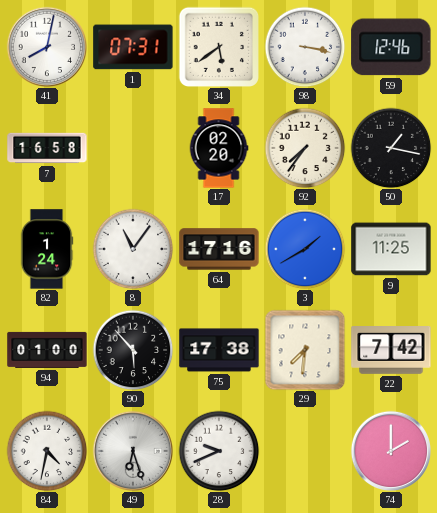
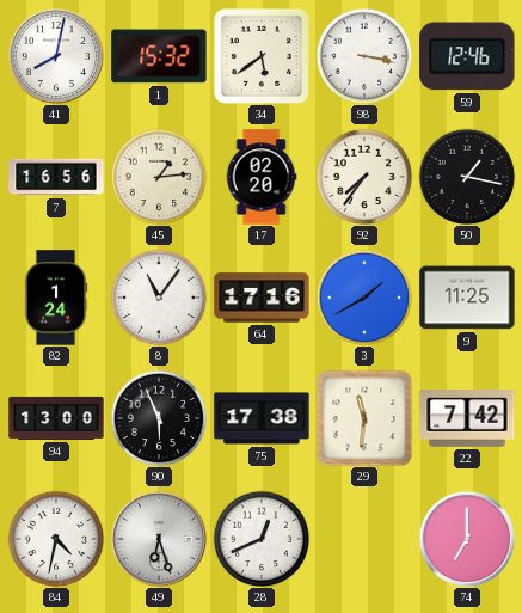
1: 07:31 -> 15:32 (159, 56)
7: 16:58 -> 16:56 (56, 177)
45: none -> 1:14 (159, 177)
94: 01:00 -> 13:00 (56, 418)
90: 5:53 -> 5:56 (159, 418)
29: 7:31 -> 11:31 (364, 418)
28: 9:41 -> 12:41 (262, 539)
74: 2:00 -> 7:00 (466, 538)
